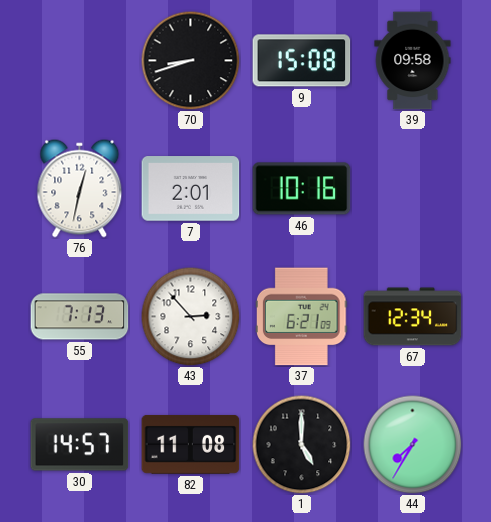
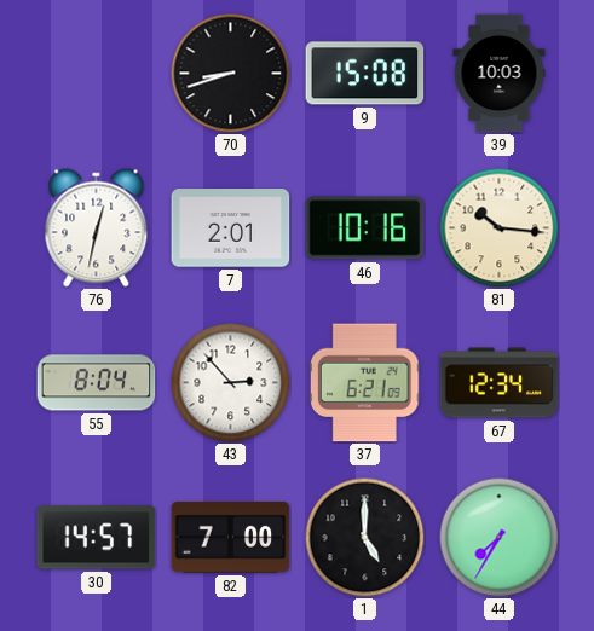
39: 09:58 -> 10:03 (500, 74)
81: none -> 10:16 (500, 228)
55: 7:13 -> 8:04 (97, 383)
82: 11:08 -> 7:00 (231, 537)
